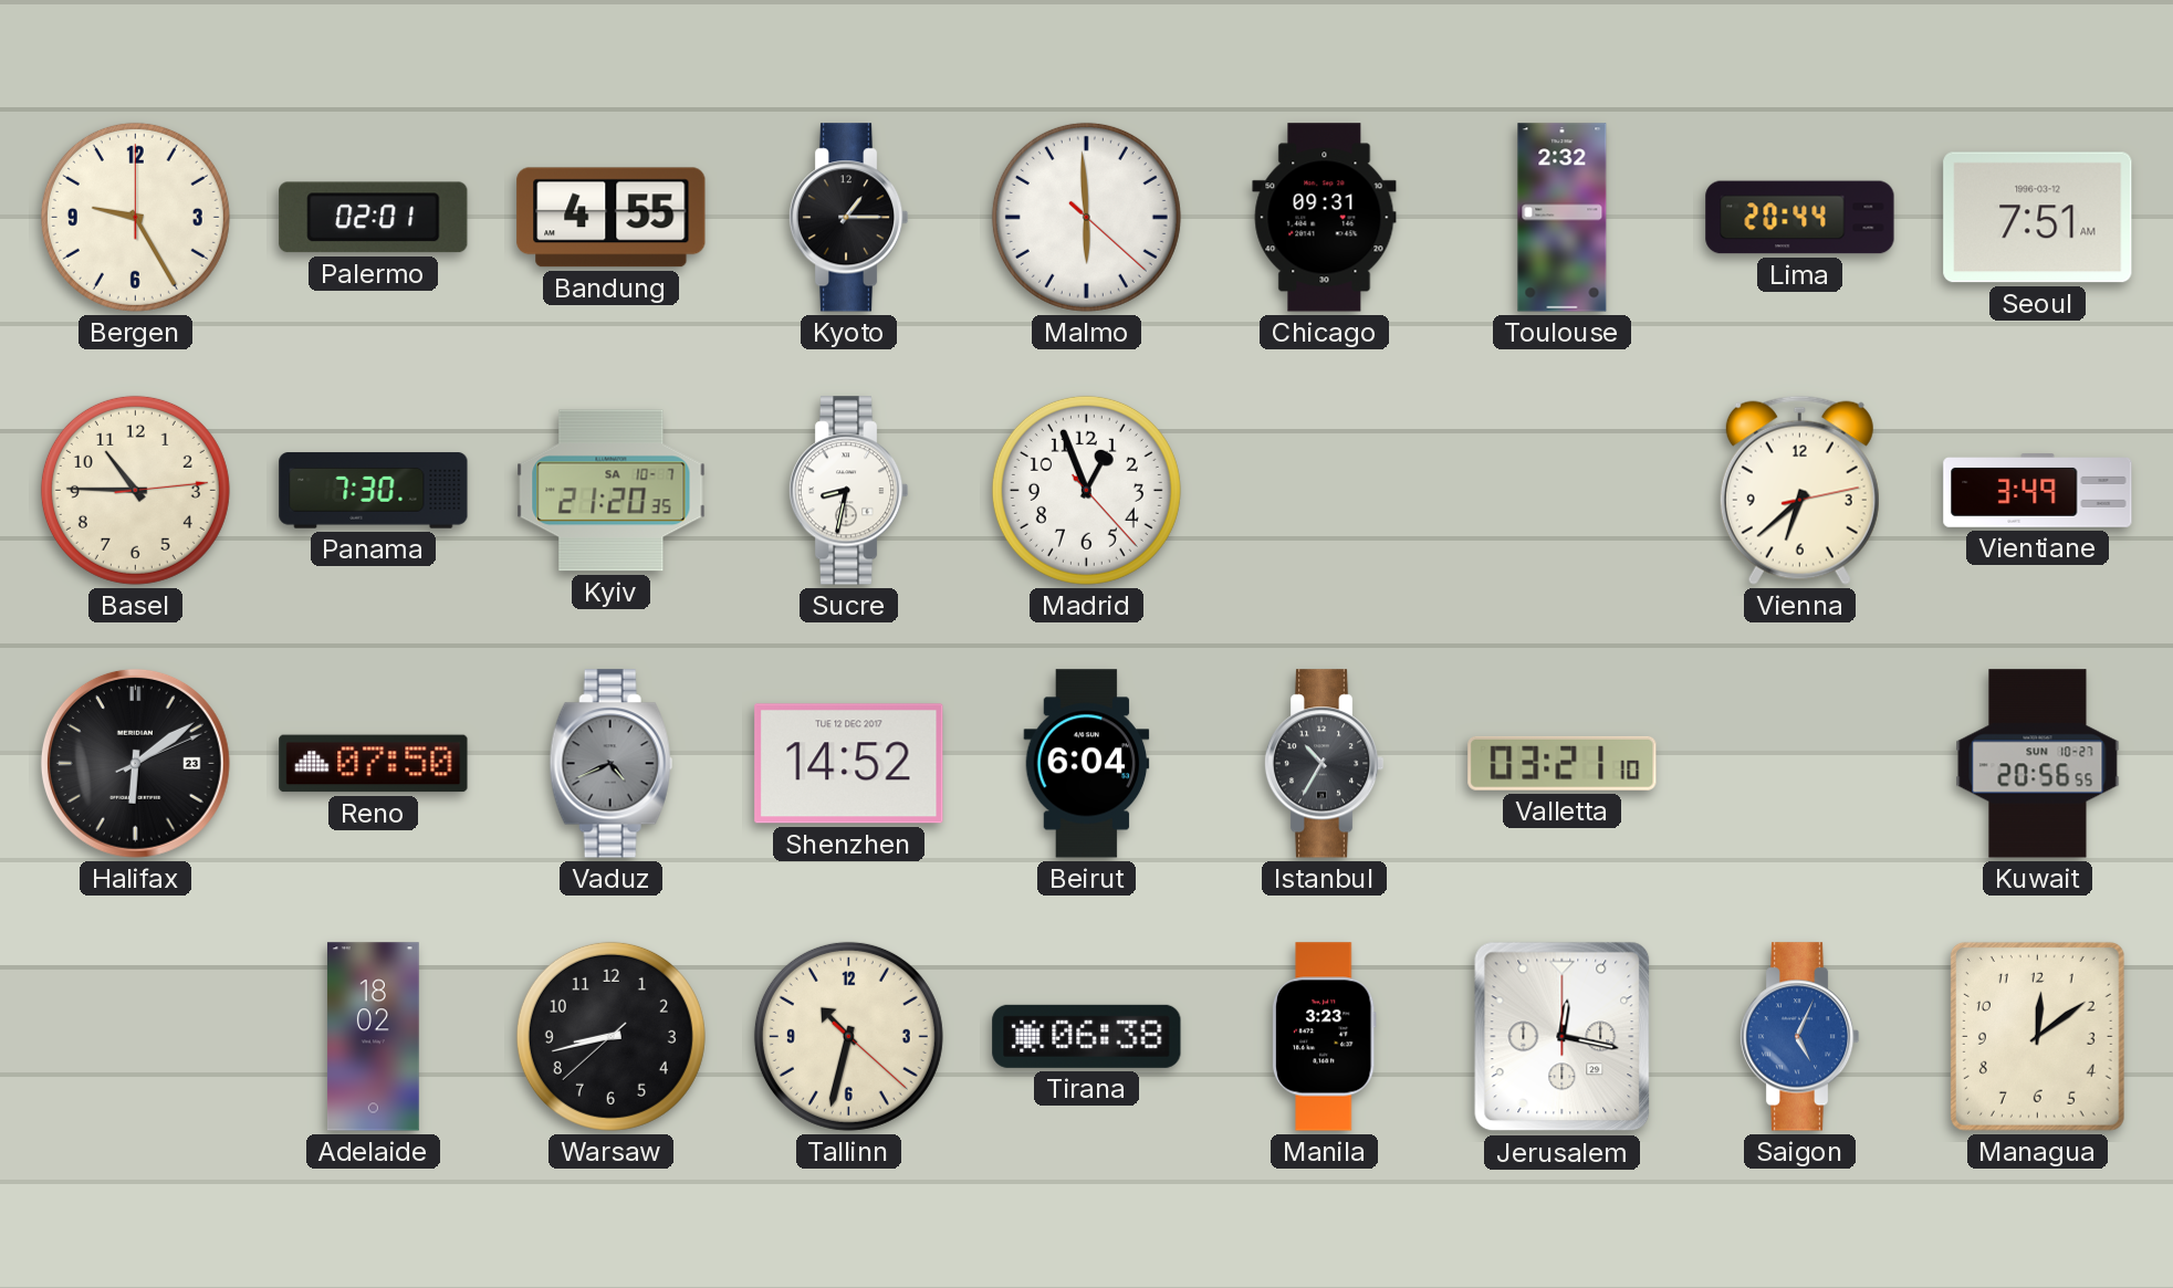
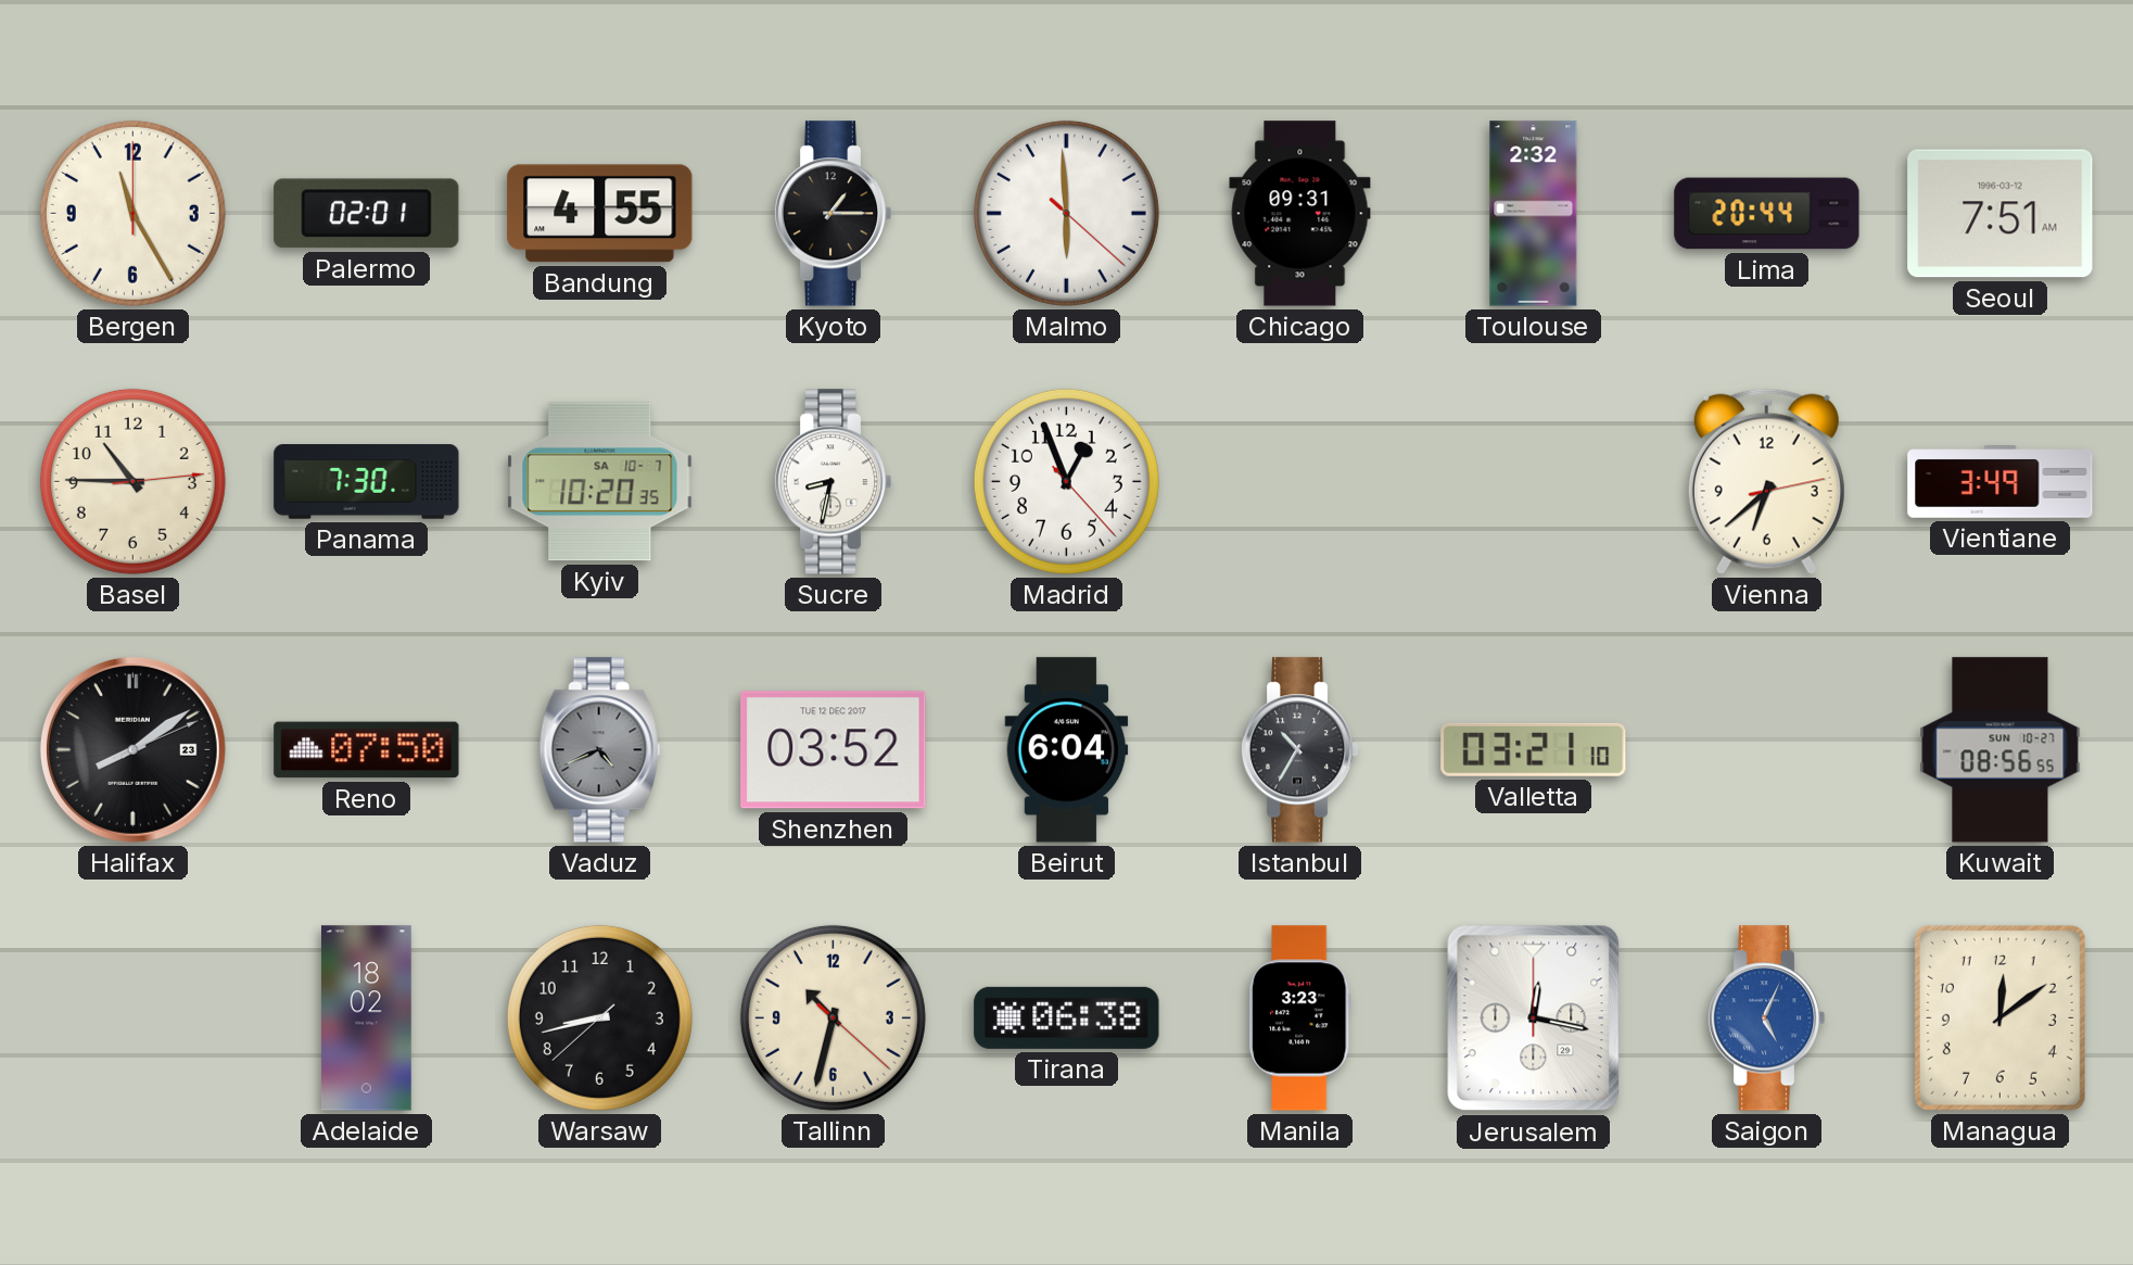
Bergen: 9:25 -> 11:25 (132, 213)
Kyiv: 21:20 -> 10:20 (600, 482)
Halifax: 6:09 -> 8:09 (132, 749)
Shenzhen: 14:52 -> 03:52 (834, 750)
Kuwait: 20:56 -> 08:56 (2001, 750)
